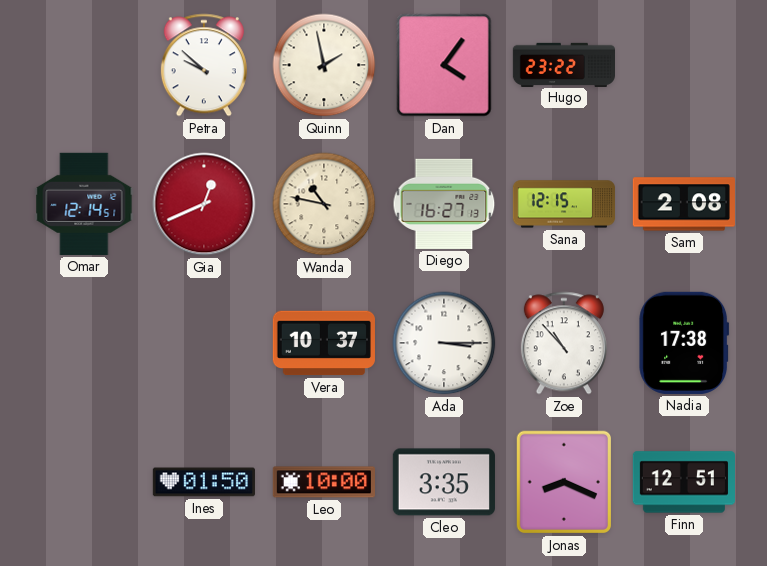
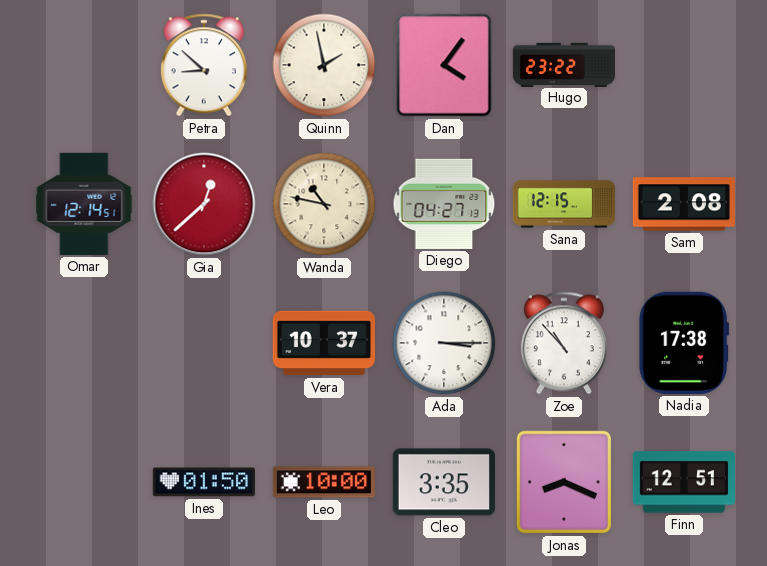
Petra: 9:52 -> 8:52 (204, 65)
Gia: 12:41 -> 12:38 (204, 204)
Diego: 16:27 -> 04:27 (444, 204)
